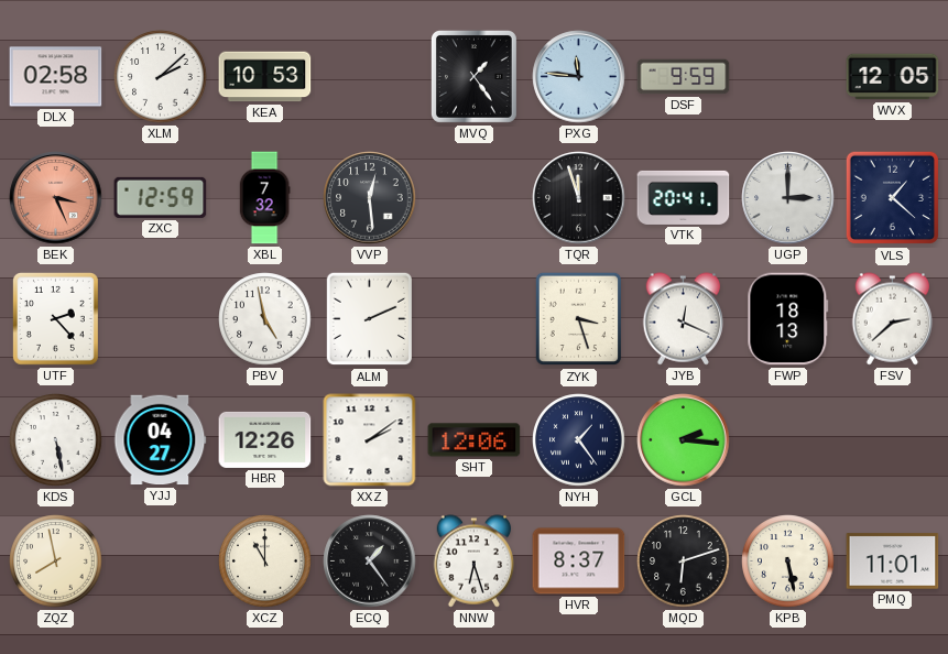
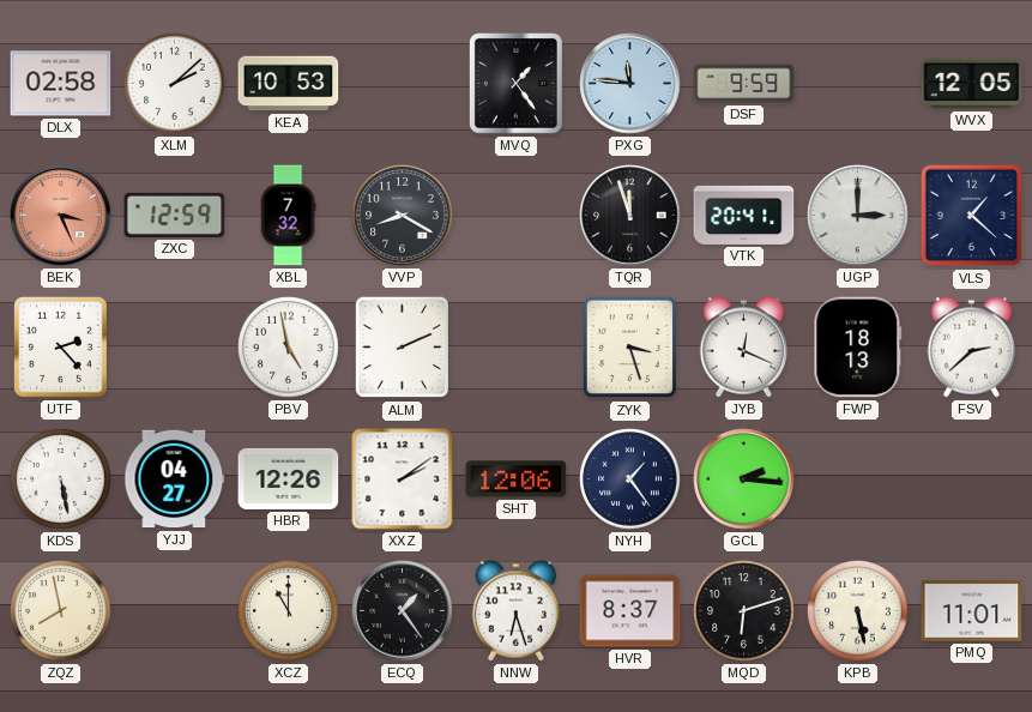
VVP: 12:29 -> 8:20 (403, 216)
